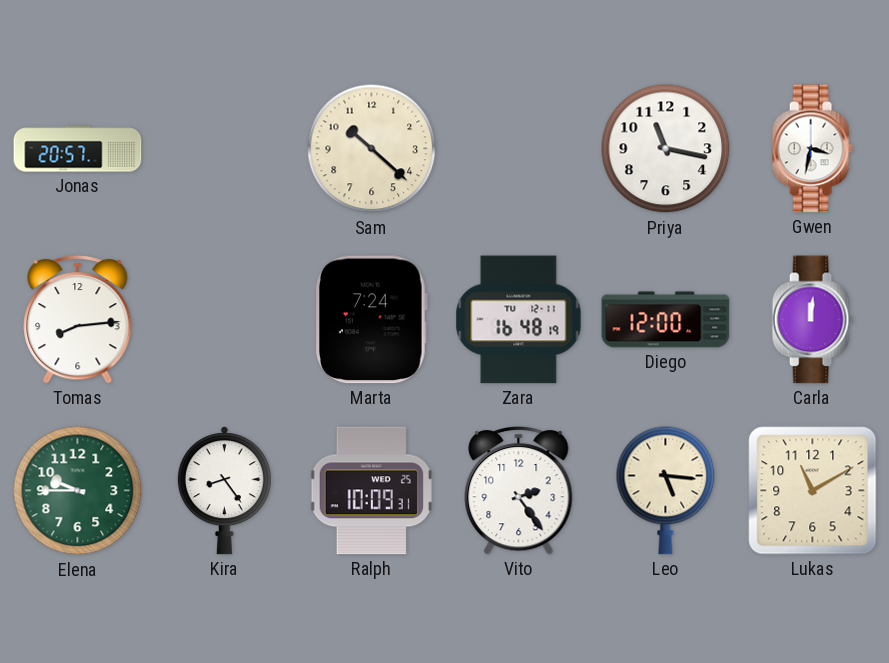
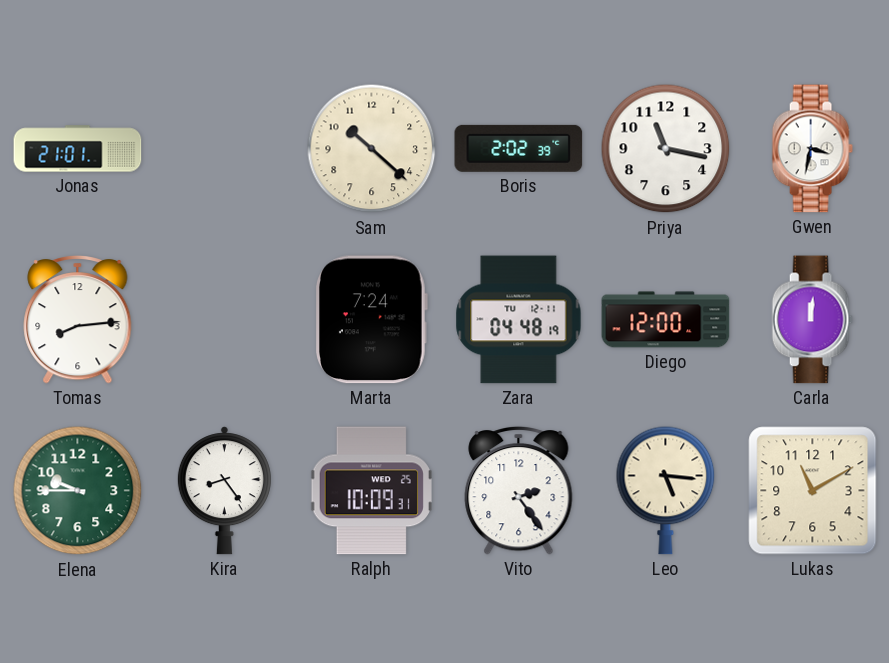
Jonas: 20:57 -> 21:01 (78, 149)
Boris: none -> 2:02 (519, 148)
Zara: 16:48 -> 04:48 (519, 320)
